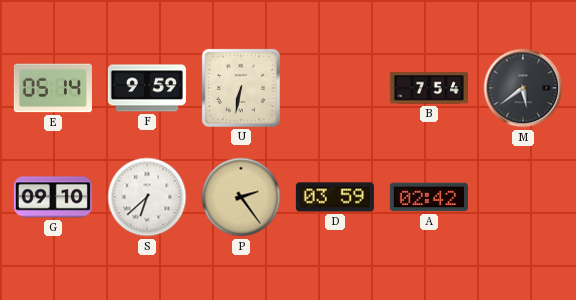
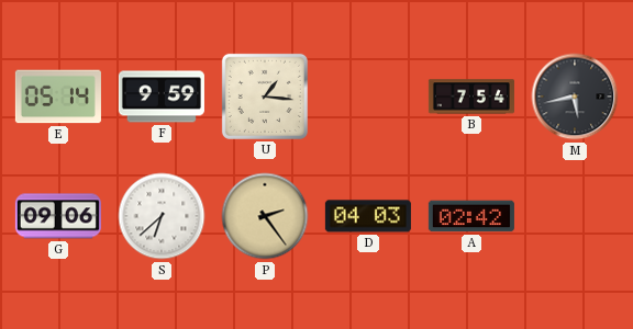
U: 6:32 -> 1:16 (265, 97)
M: 5:39 -> 5:43 (575, 97)
G: 09:10 -> 09:06 (58, 216)
D: 03:59 -> 04:03 (368, 216)
